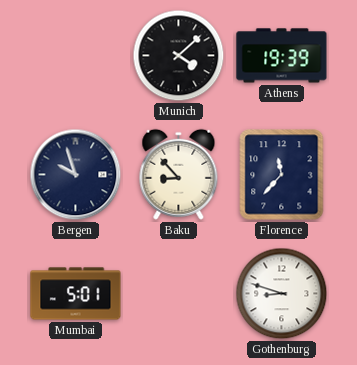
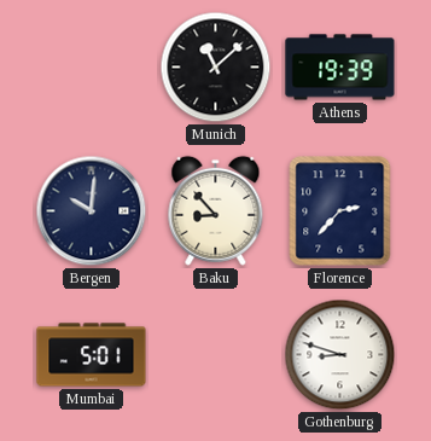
Munich: 4:08 -> 11:08 (216, 68)
Bergen: 9:57 -> 10:01 (92, 211)
Florence: 11:37 -> 2:37 (340, 211)
